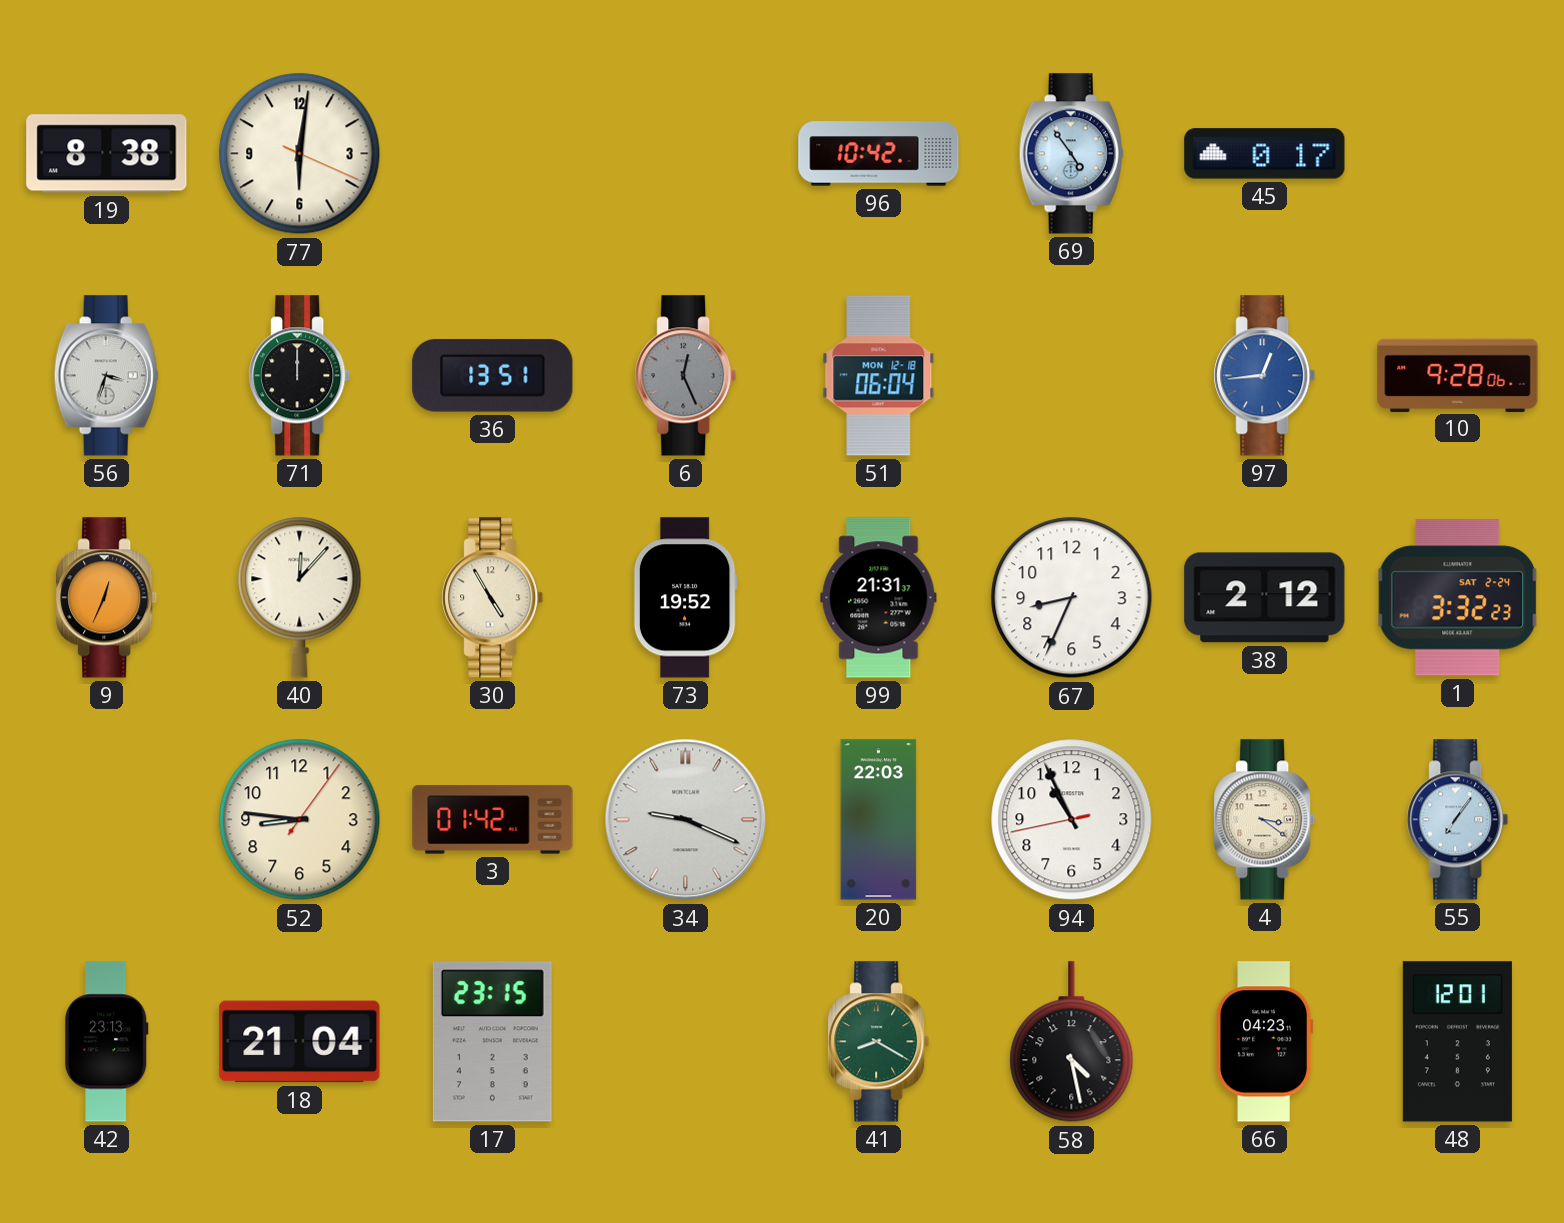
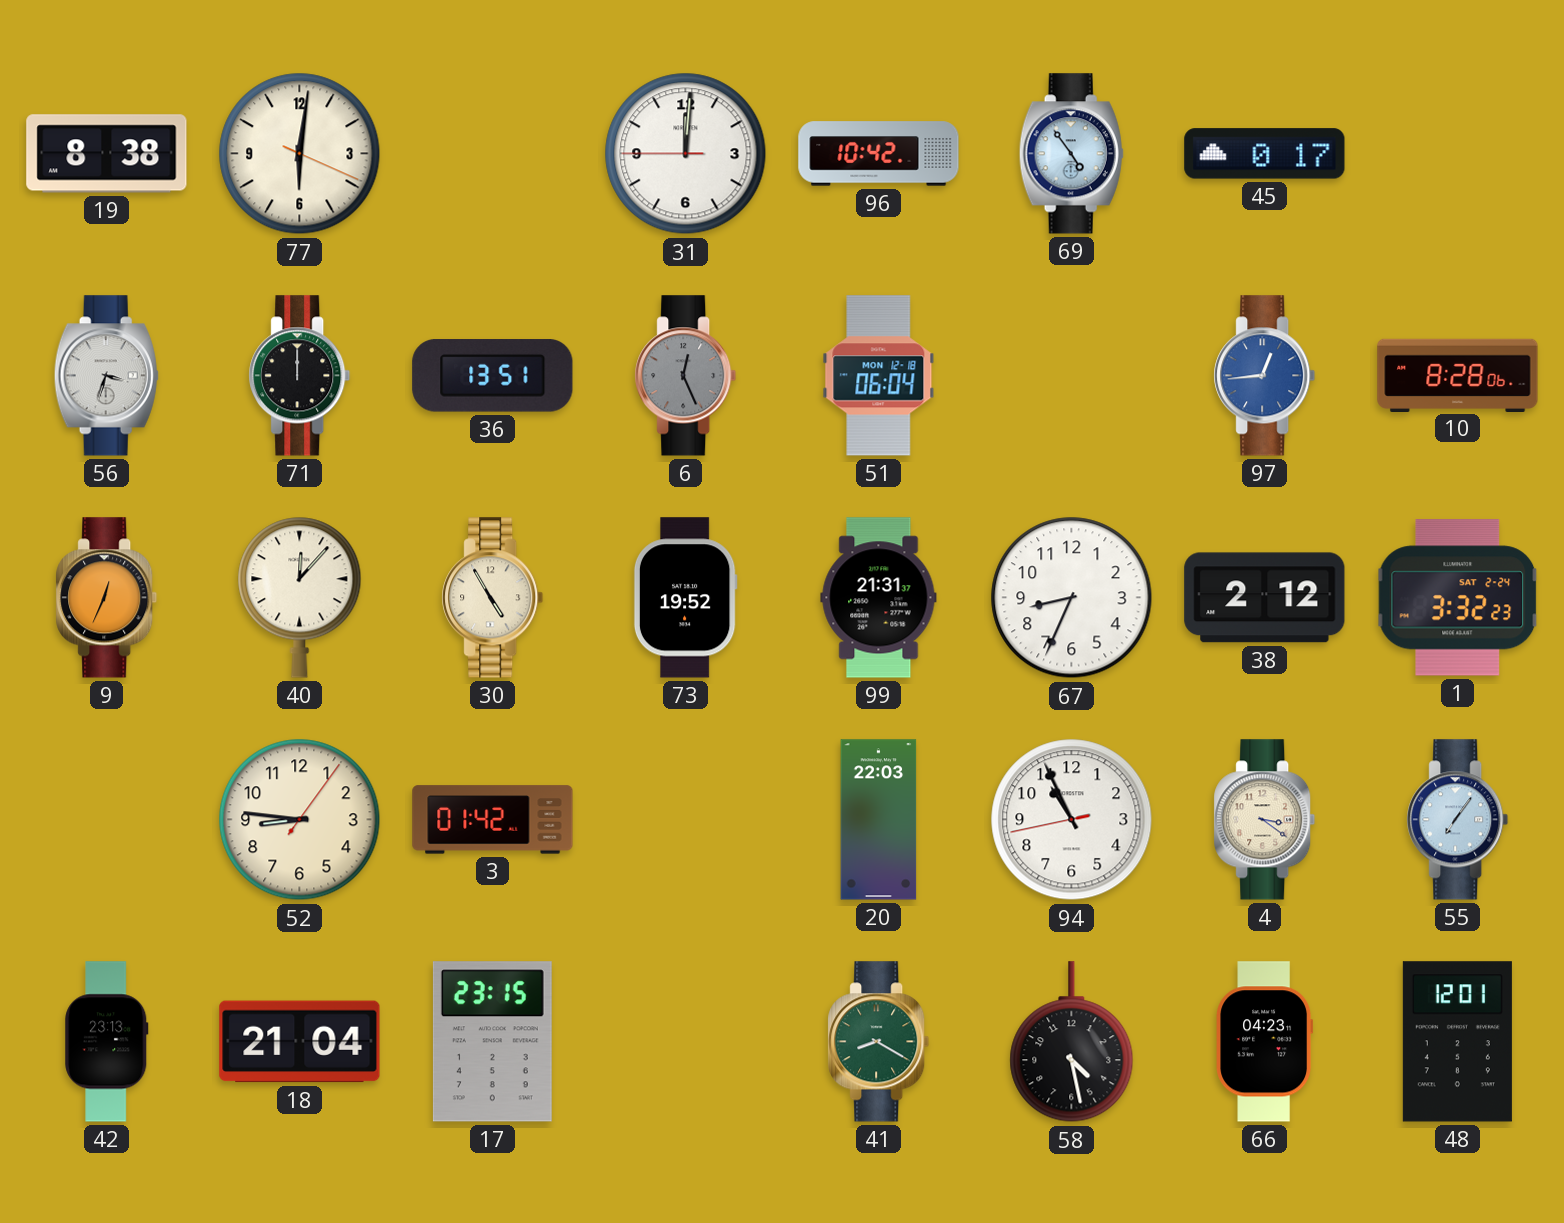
31: none -> 12:00 (686, 154)
10: 9:28 -> 8:28 (1458, 375)
34: 9:19 -> none (686, 820)
